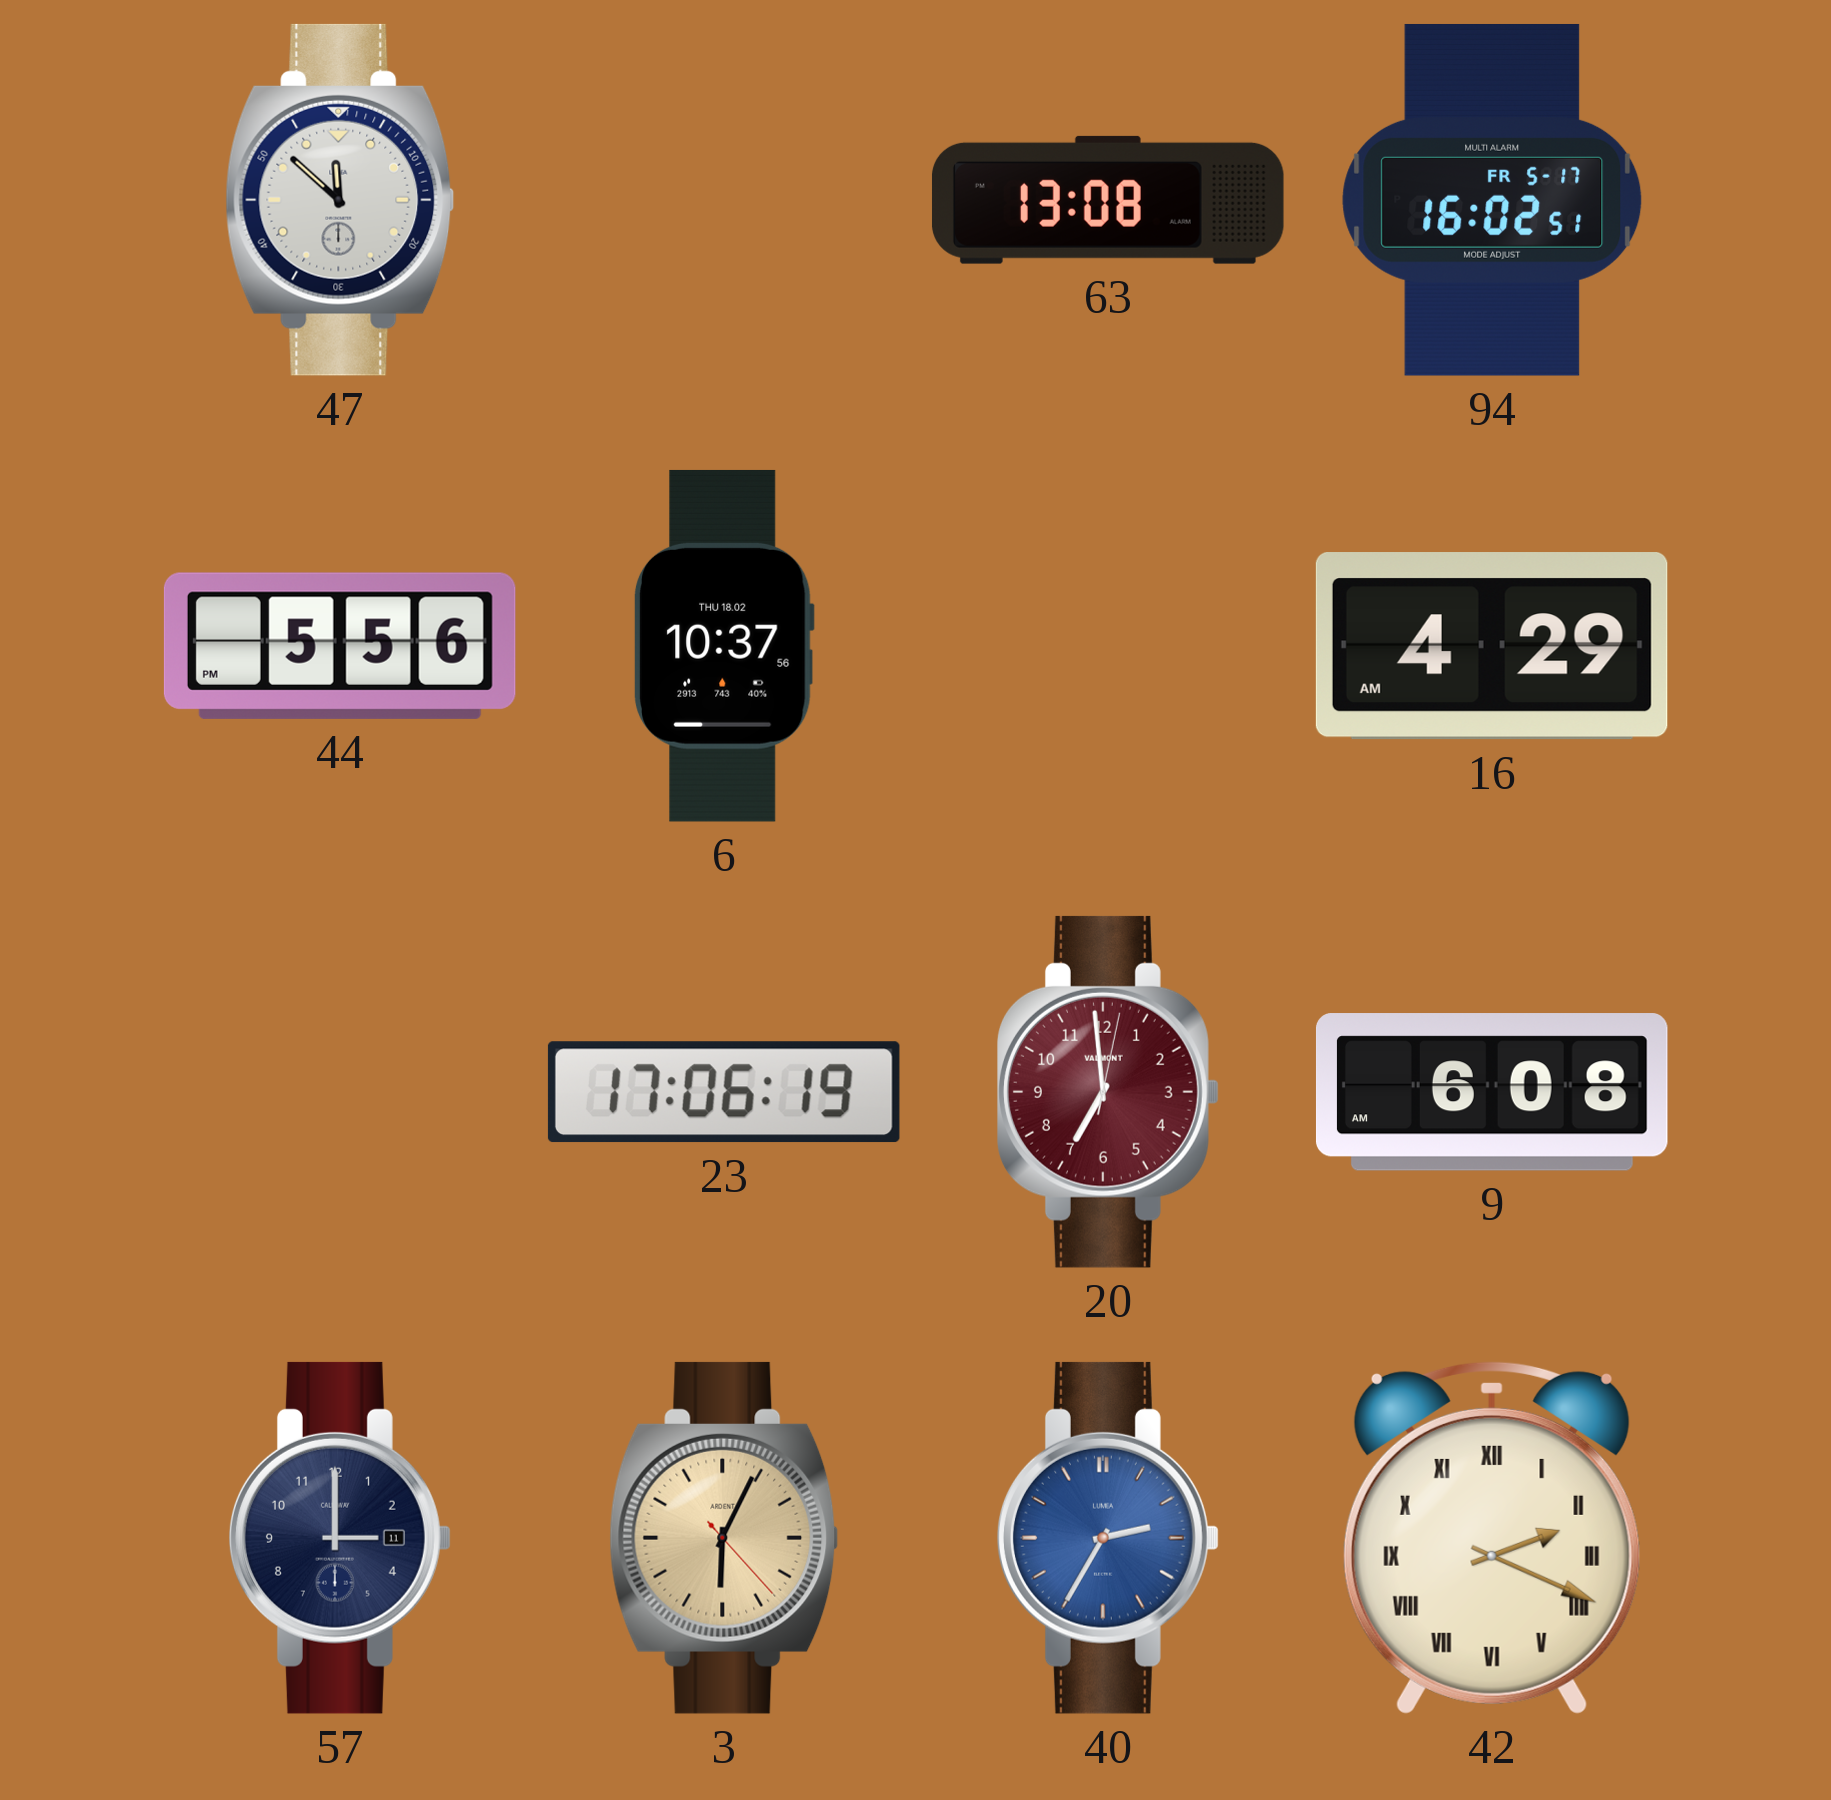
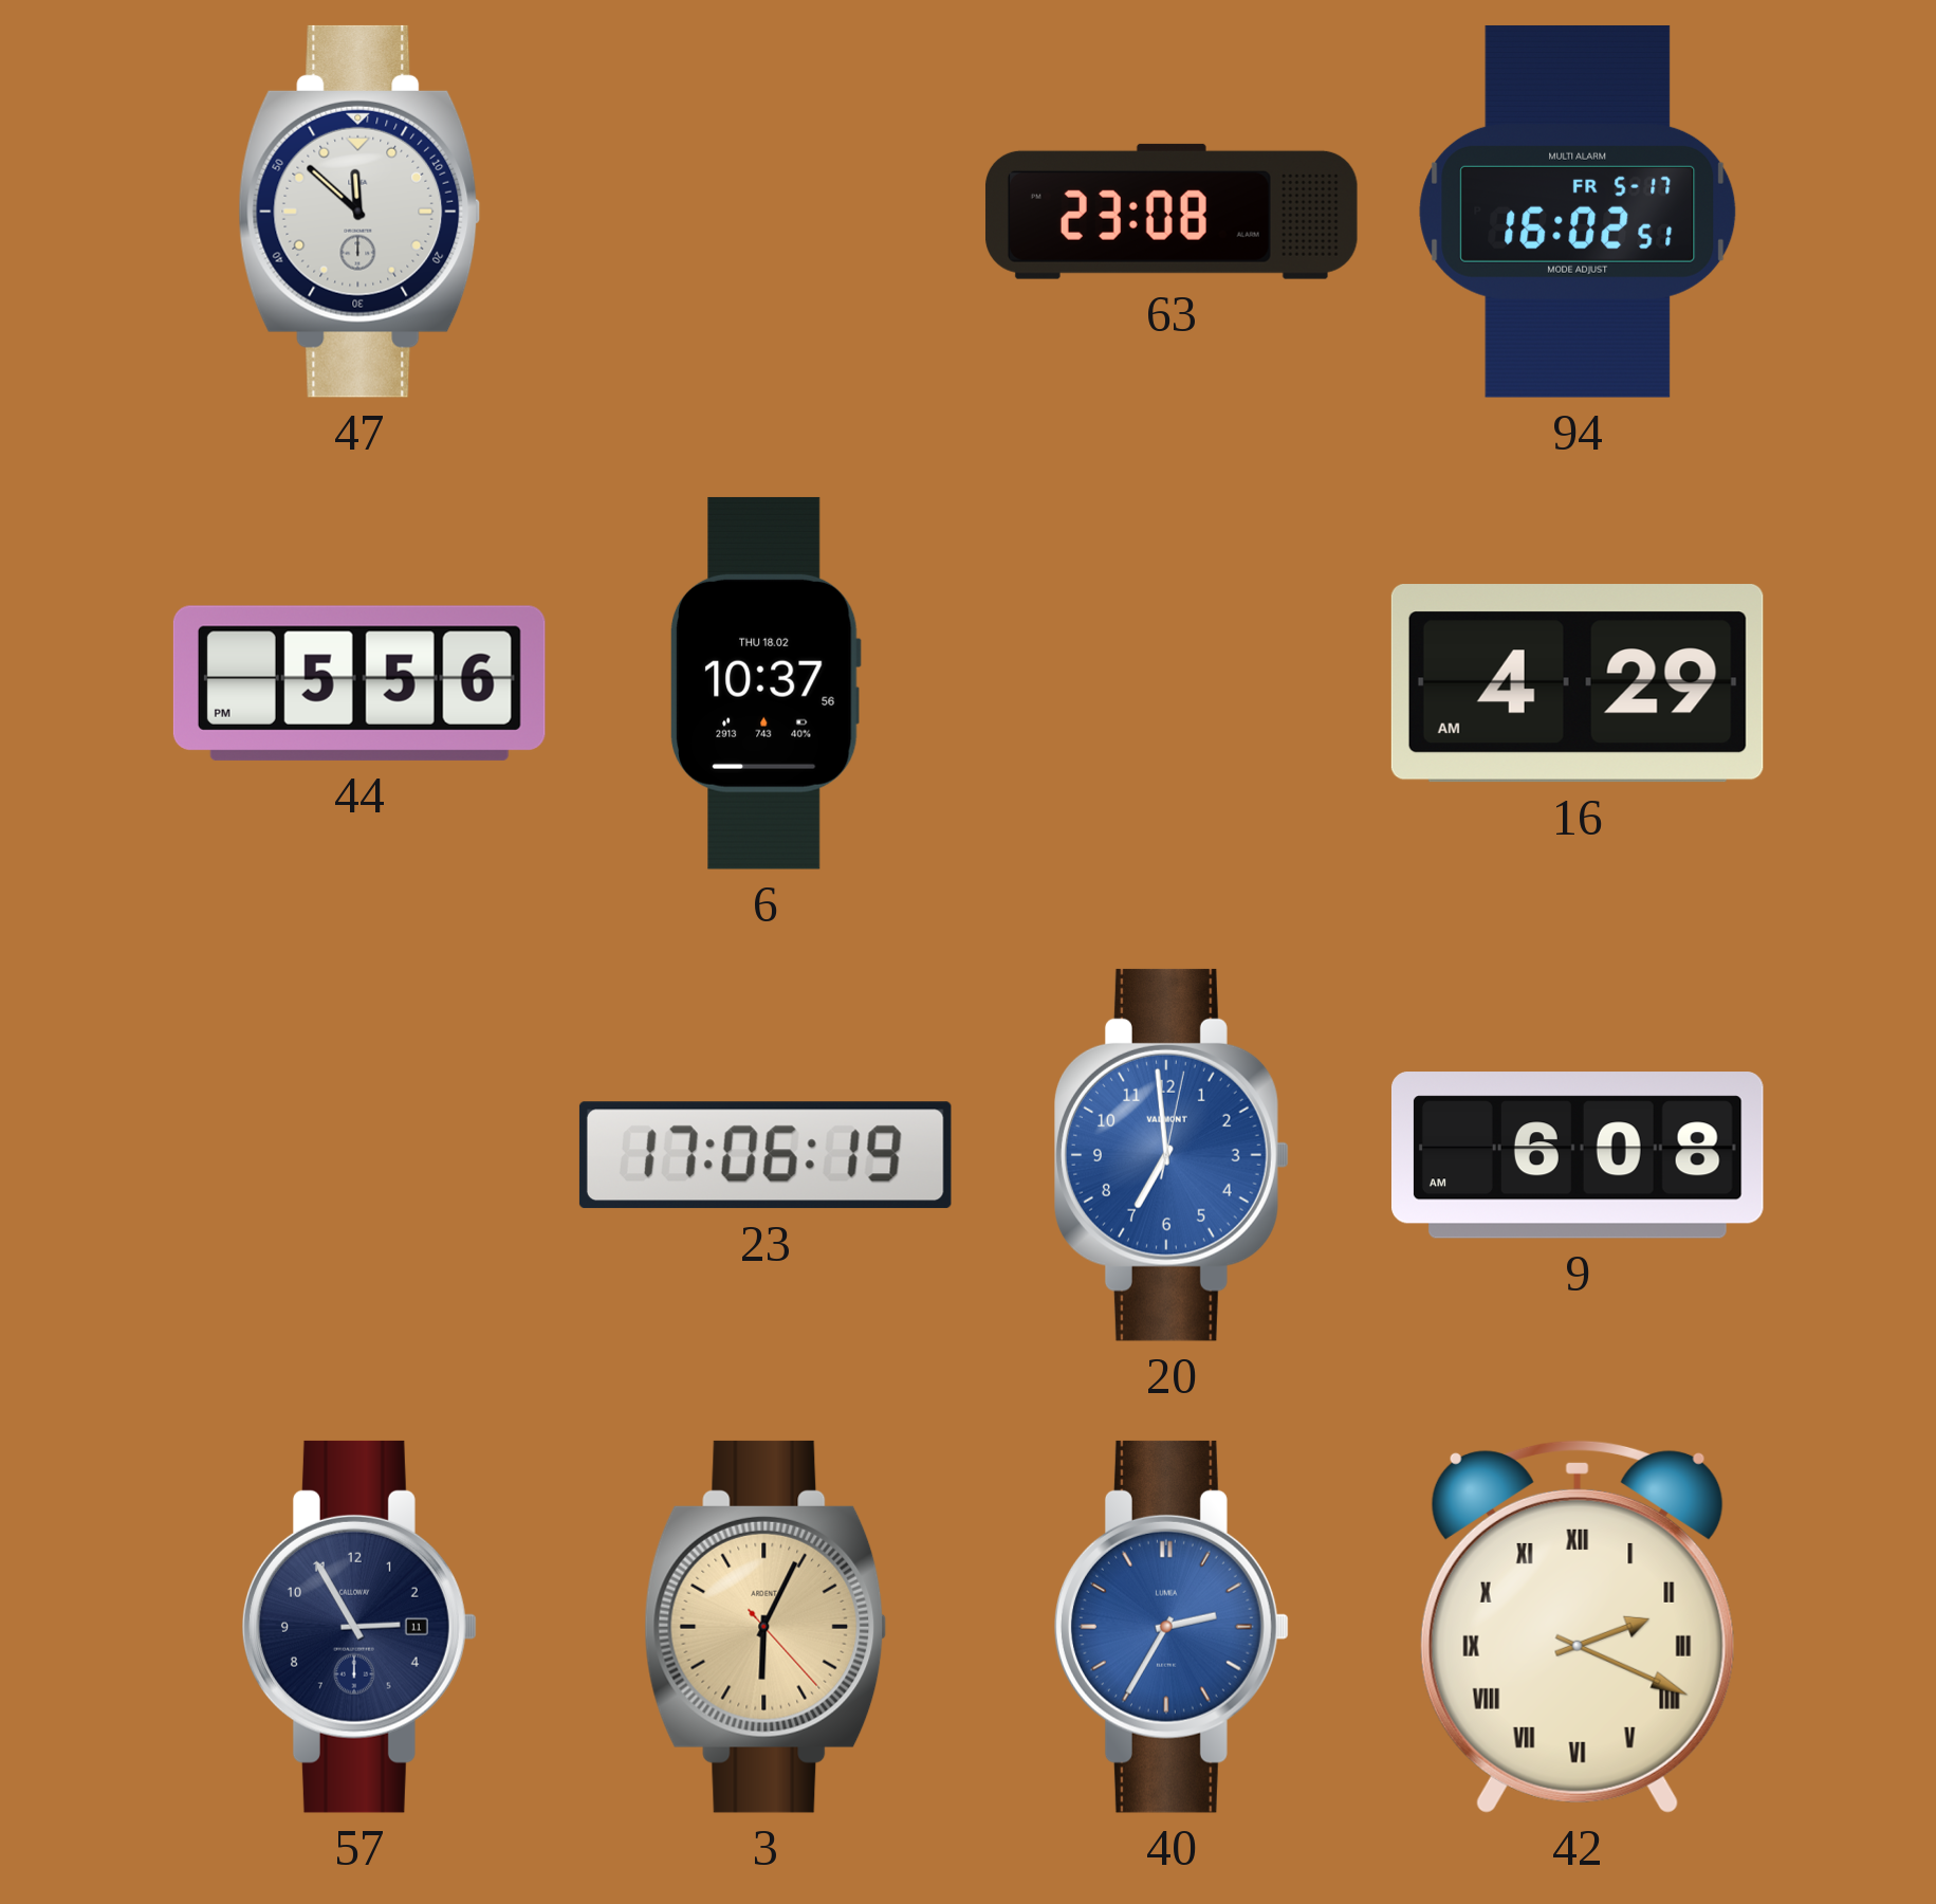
63: 13:08 -> 23:08 (1172, 212)
20 dial: burgundy -> blue (1173, 1155)
57: 3:00 -> 2:55 (361, 1627)
